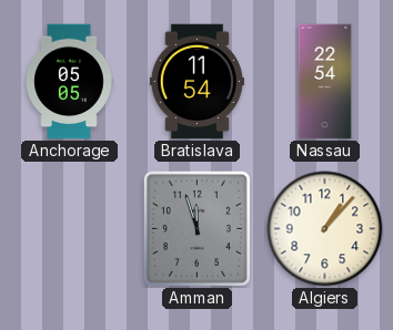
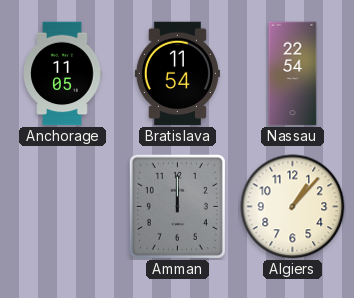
Anchorage: 05:05 -> 11:05 (62, 74)
Amman: 11:57 -> 12:00 (177, 206)
